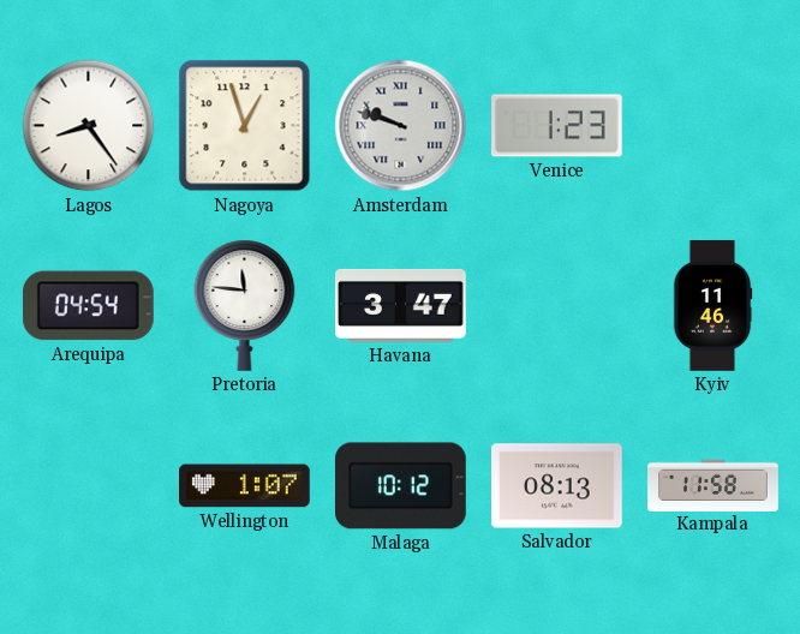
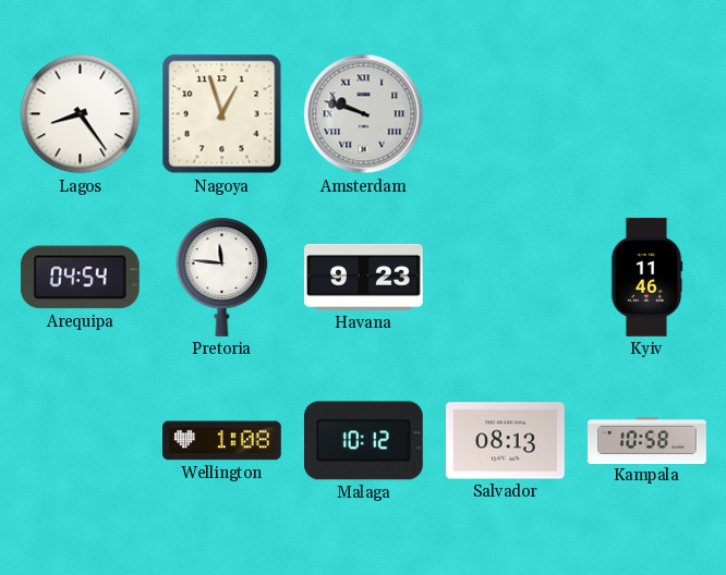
Venice: 1:23 -> none (557, 126)
Havana: 3:47 -> 9:23 (364, 277)
Wellington: 1:07 -> 1:08 (222, 441)
Kampala: 11:58 -> 10:58 (648, 440)
